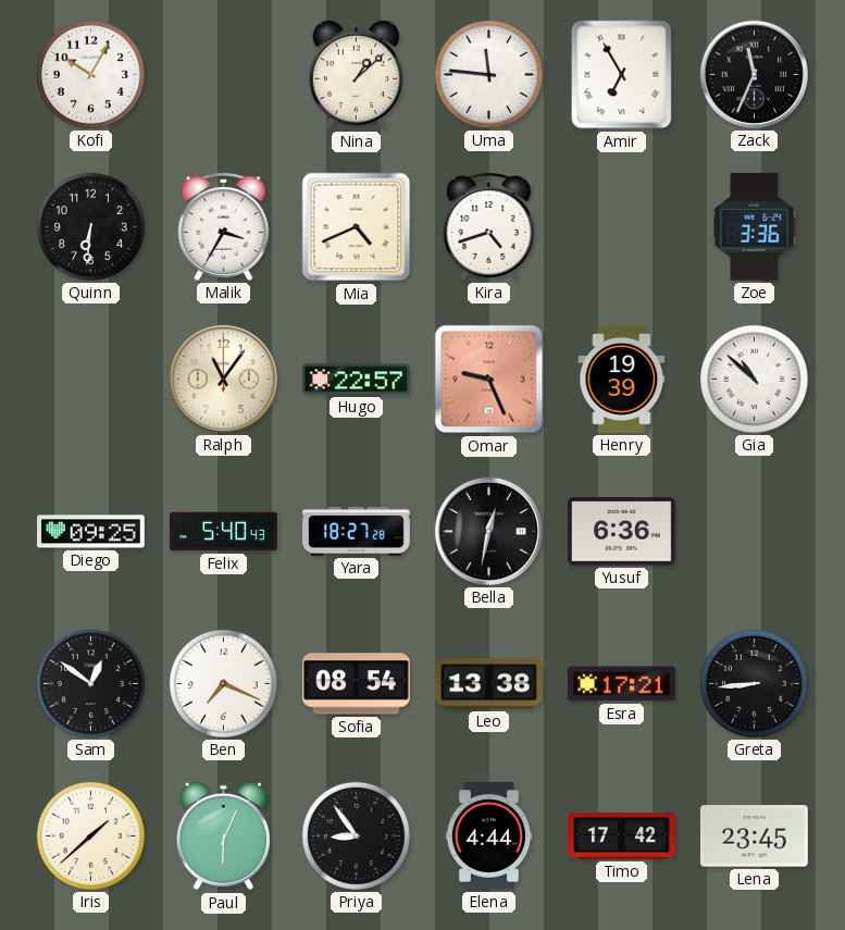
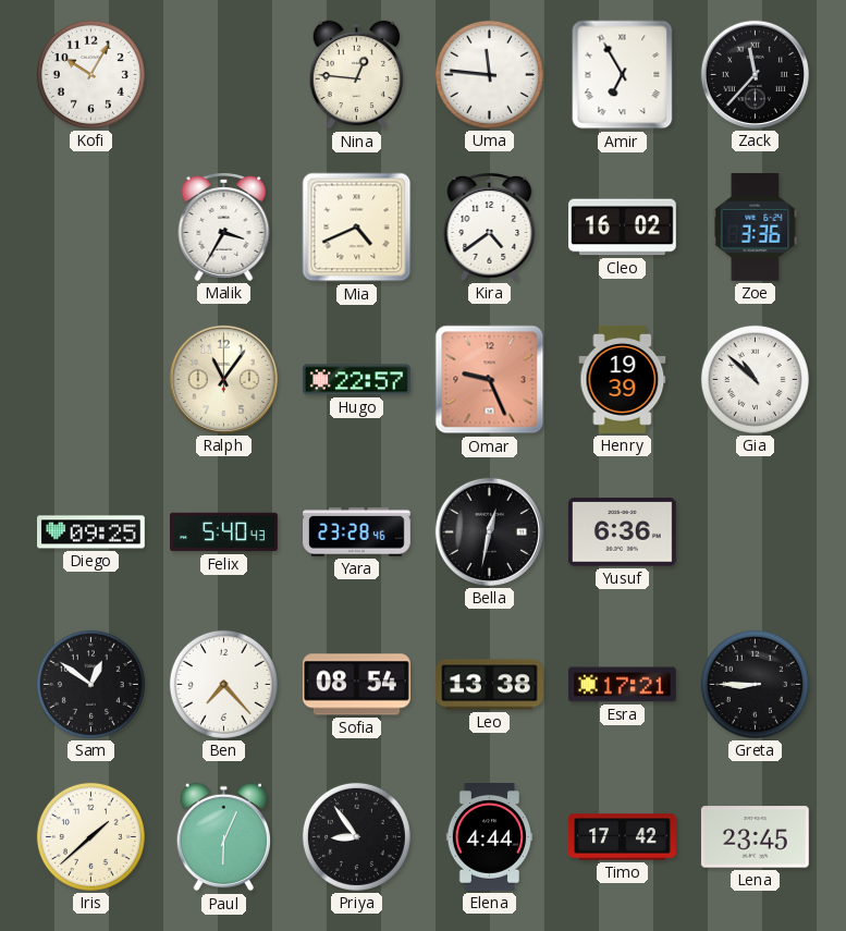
Nina: 1:08 -> 12:46 (356, 75)
Zack: 11:34 -> 11:37 (755, 74)
Quinn: 6:31 -> none (90, 226)
Kira: 4:42 -> 4:39 (490, 226)
Cleo: none -> 16:02 (623, 228)
Yara: 18:27 -> 23:28 (357, 532)
Ben: 7:19 -> 7:23 (223, 684)
Greta: 8:44 -> 8:45 (755, 684)
